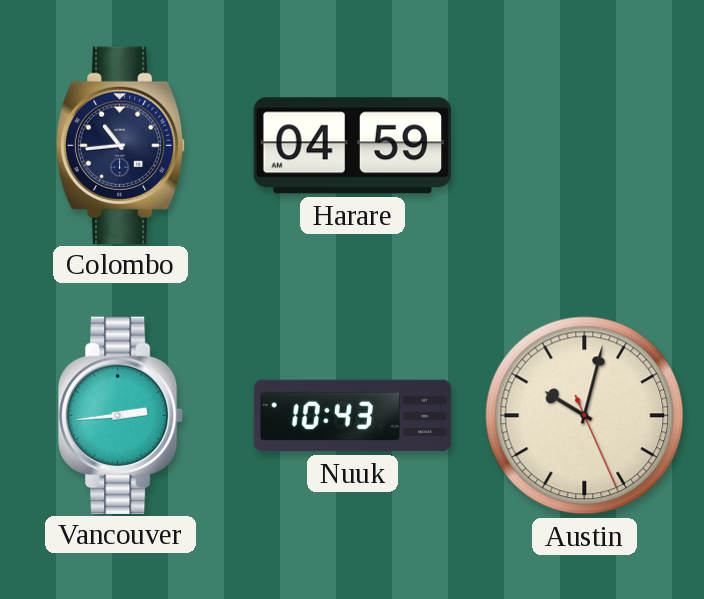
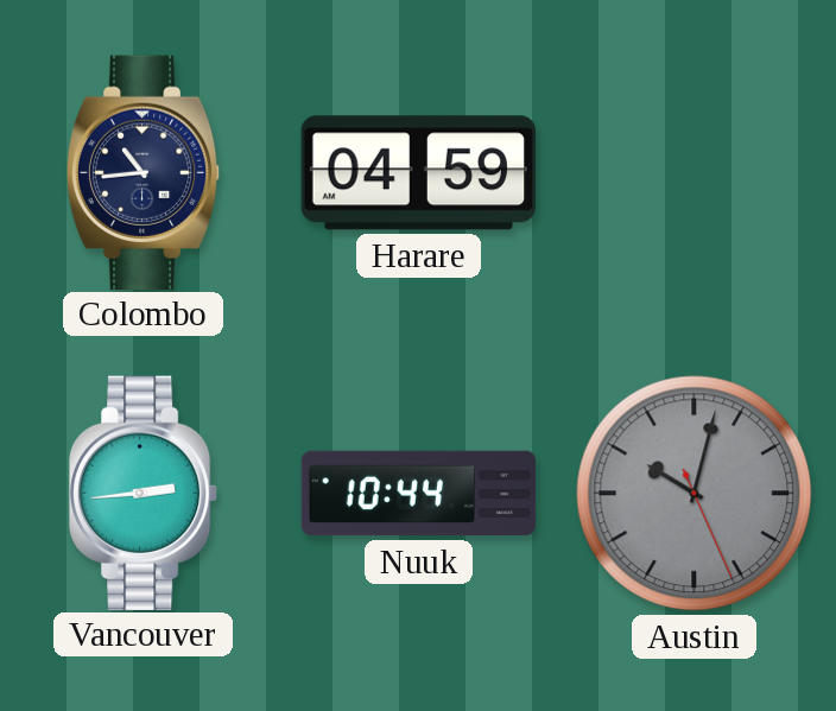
Nuuk: 10:43 -> 10:44 (419, 494)
Austin dial: cream -> grey (695, 494)
